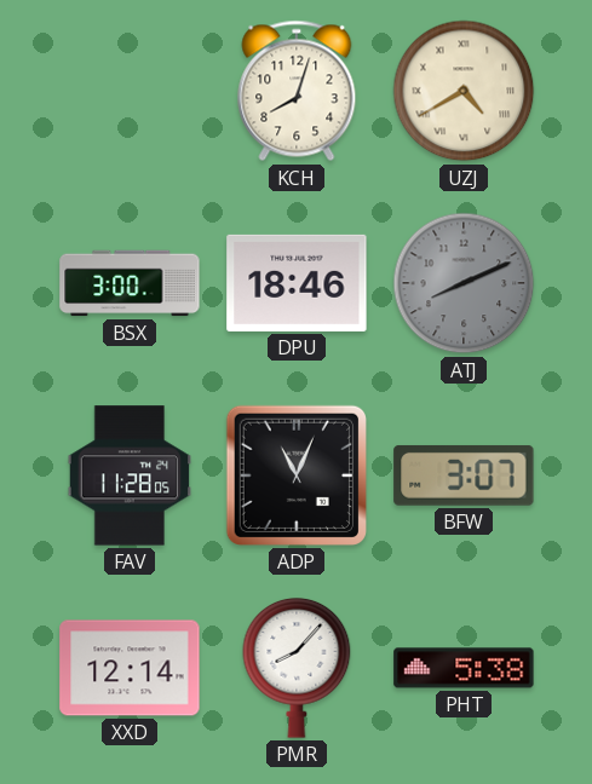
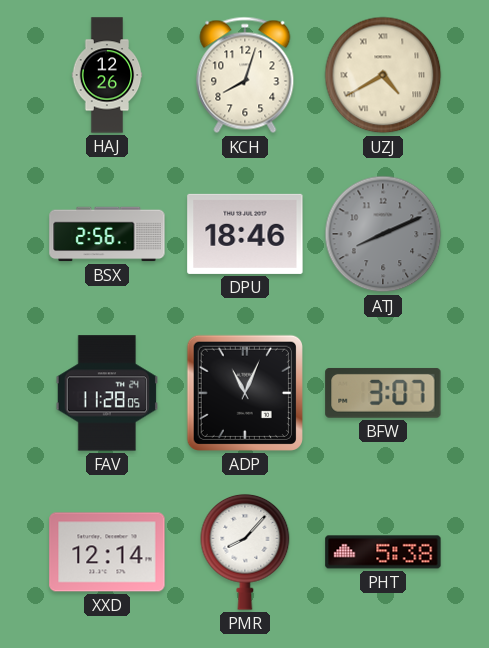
HAJ: none -> 12:26 (107, 75)
BSX: 3:00 -> 2:56 (107, 234)
